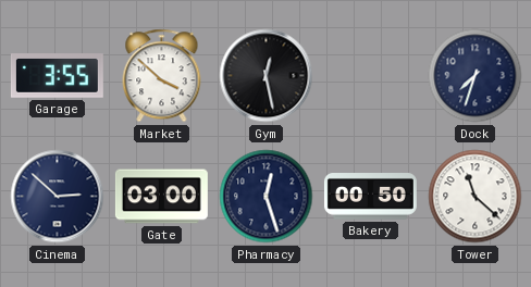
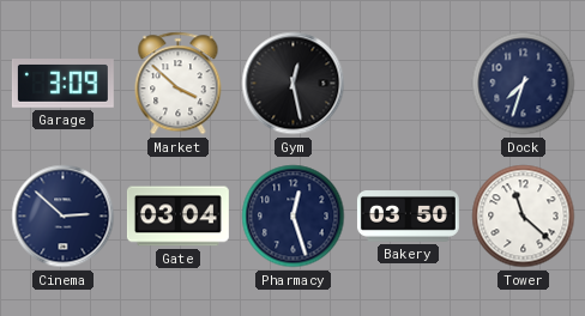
Garage: 3:55 -> 3:09 (62, 84)
Gate: 03:00 -> 03:04 (177, 217)
Bakery: 00:50 -> 03:50 (408, 217)
